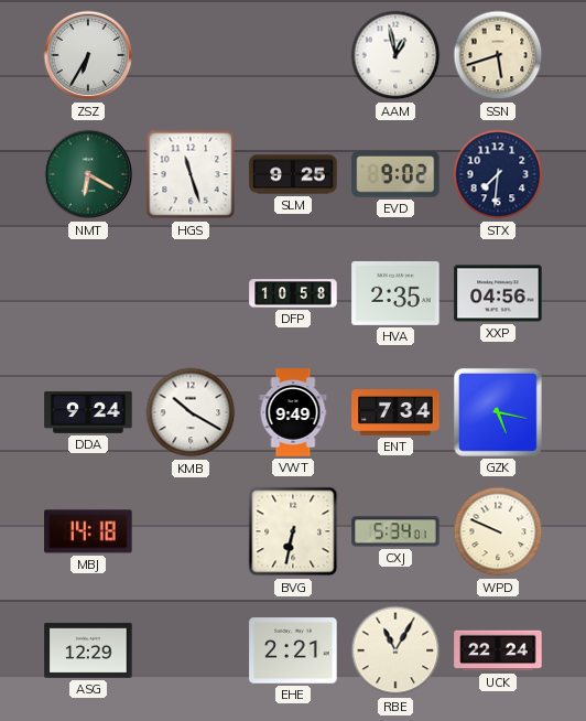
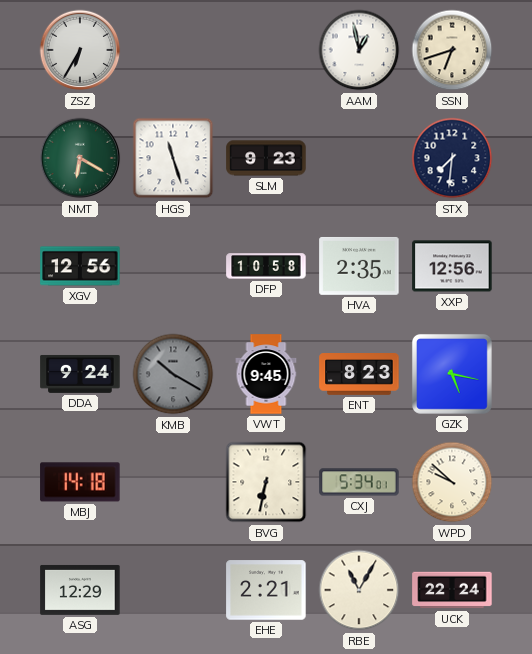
SSN: 5:42 -> 6:42 (452, 50)
SLM: 9:25 -> 9:23 (266, 158)
EVD: 9:02 -> none (395, 174)
XGV: none -> 12:56 (80, 266)
XXP: 04:56 -> 12:56 (452, 266)
KMB dial: white -> grey (173, 374)
VWT: 9:49 -> 9:45 (266, 374)
ENT: 7:34 -> 8:23 (359, 375)
WPD: 9:49 -> 9:52 (452, 482)
